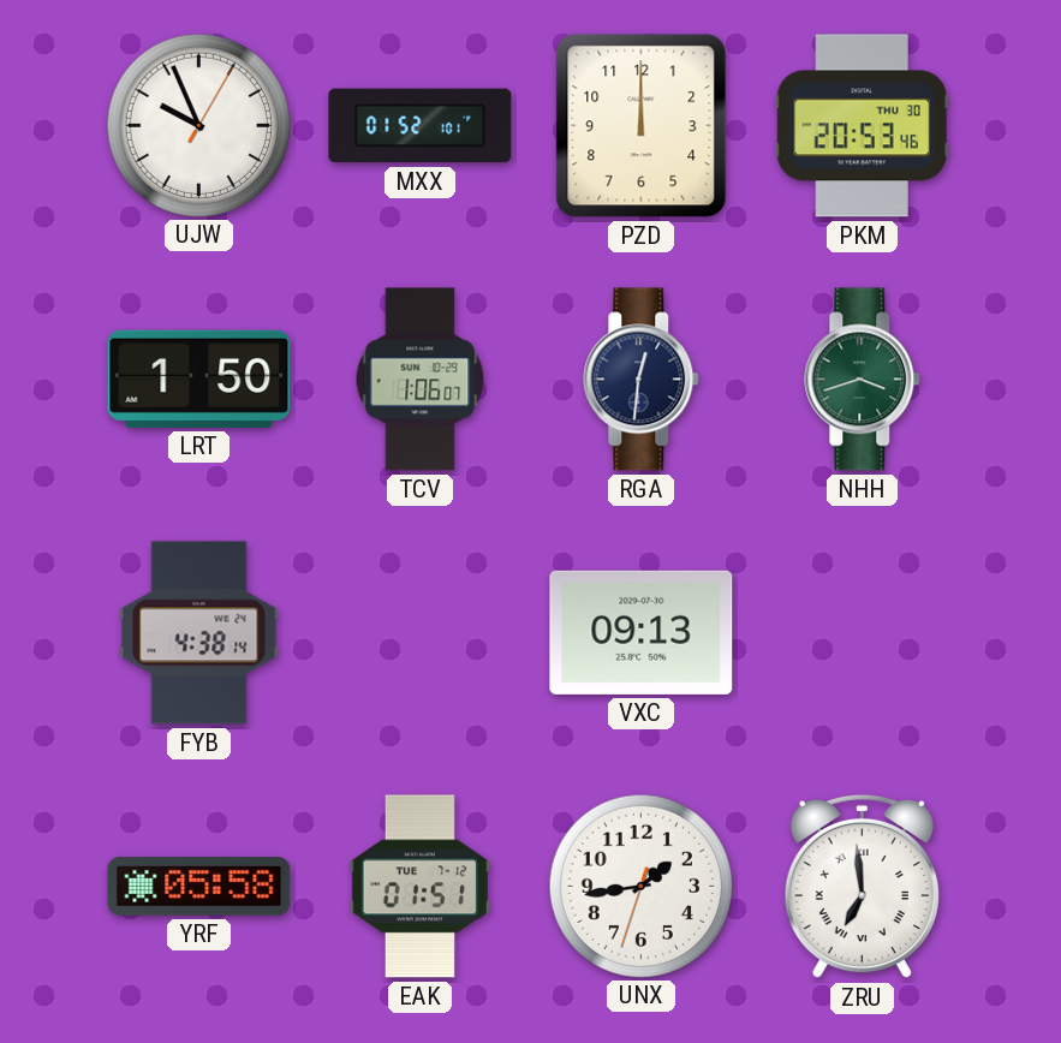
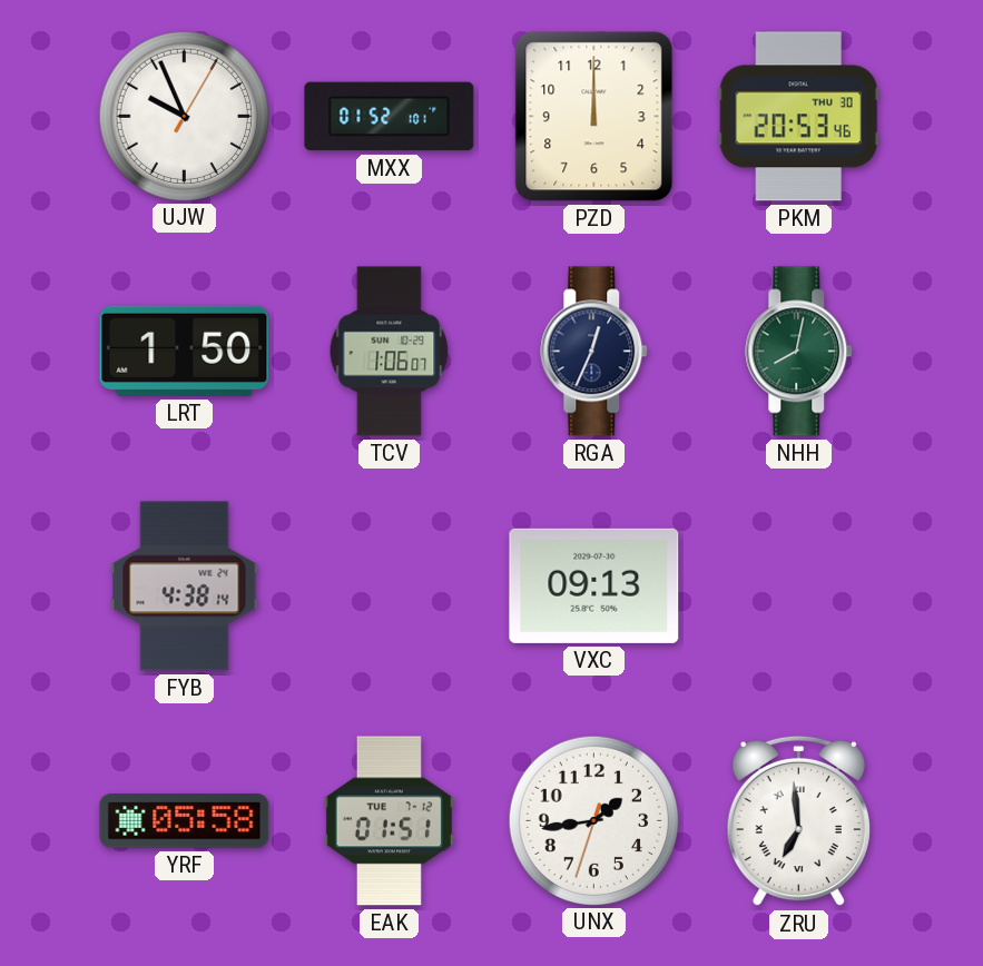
RGA: 12:31 -> 12:34 (594, 352)
NHH: 3:42 -> 8:02 (799, 352)
